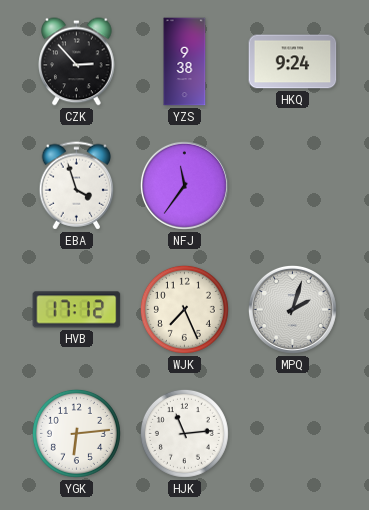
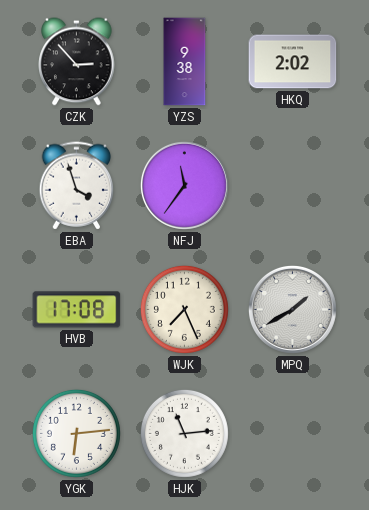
HKQ: 9:24 -> 2:02 (293, 62)
HVB: 17:12 -> 17:08 (77, 310)
MPQ: 2:03 -> 1:40 (292, 309)
